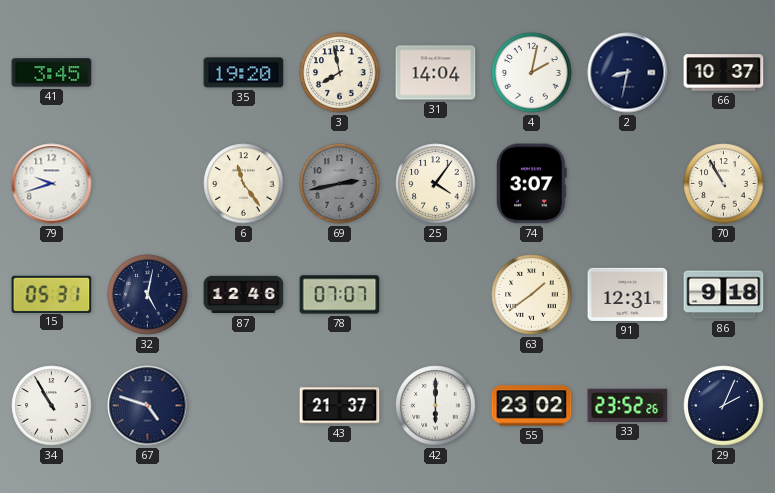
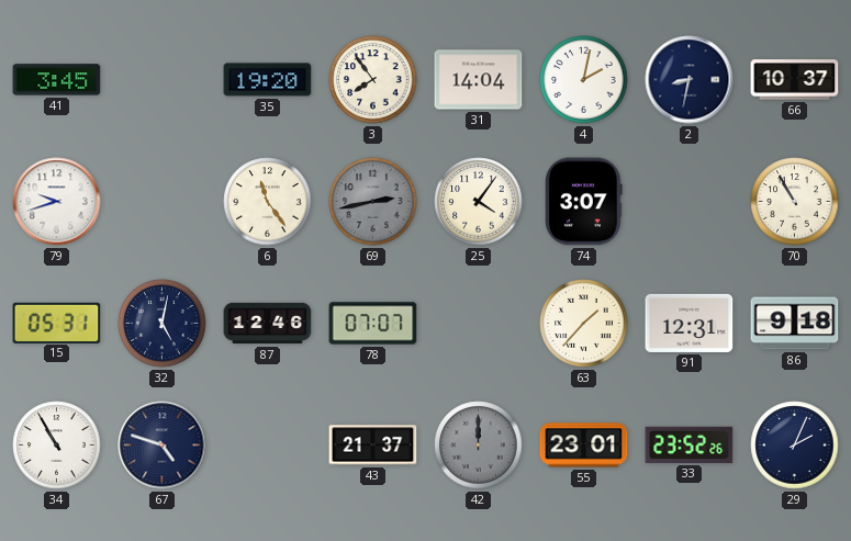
3: 7:58 -> 7:54 (373, 80)
63: 1:39 -> 1:37 (584, 324)
42: 6:00 -> 12:00 (479, 446)
42 dial: white -> grey (479, 446)
55: 23:02 -> 23:01 (584, 446)
